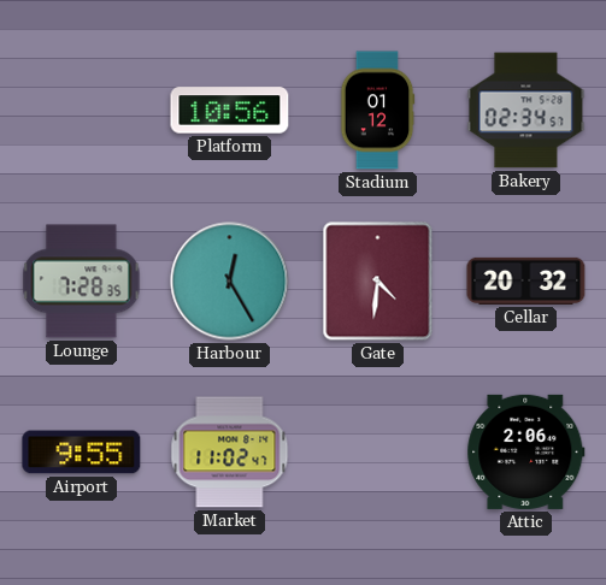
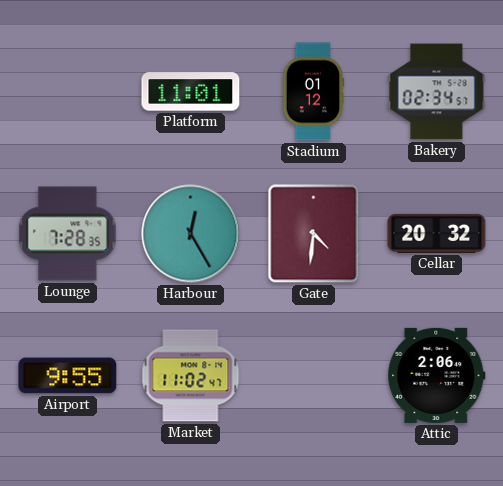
Platform: 10:56 -> 11:01 (191, 92)
